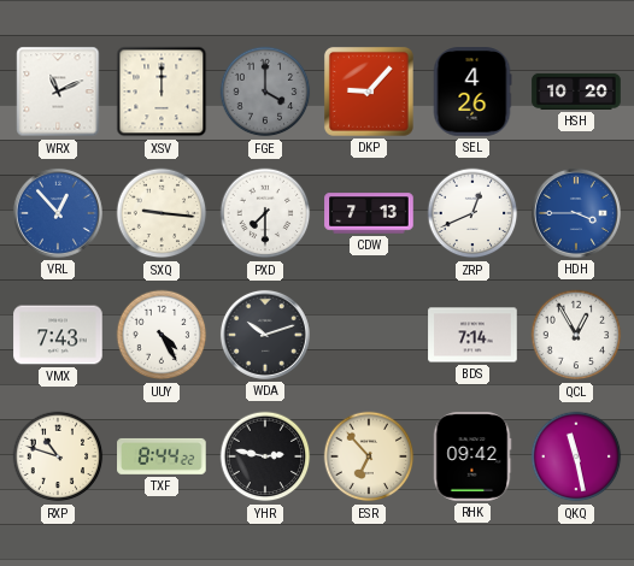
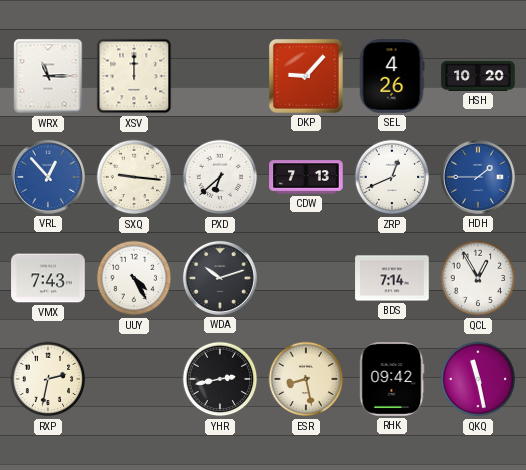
WRX: 11:11 -> 11:15 (48, 76)
FGE: 4:00 -> none (265, 92)
PXD: 7:30 -> 6:38 (220, 177)
HDH: 3:45 -> 1:45 (478, 177)
RXP: 10:48 -> 2:32 (48, 379)
TXF: 8:44 -> none (162, 456)
YHR: 2:47 -> 2:43 (220, 379)
ESR: 6:53 -> 8:28 (306, 379)
